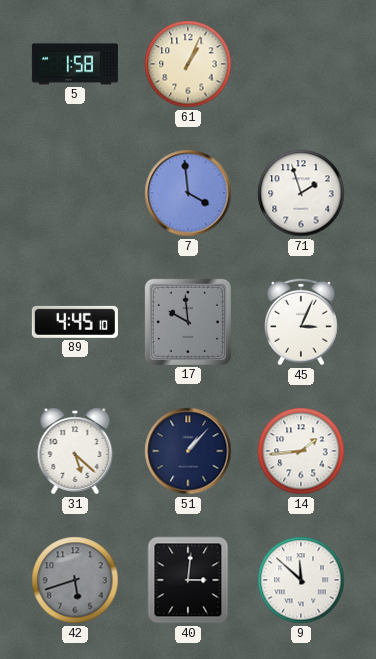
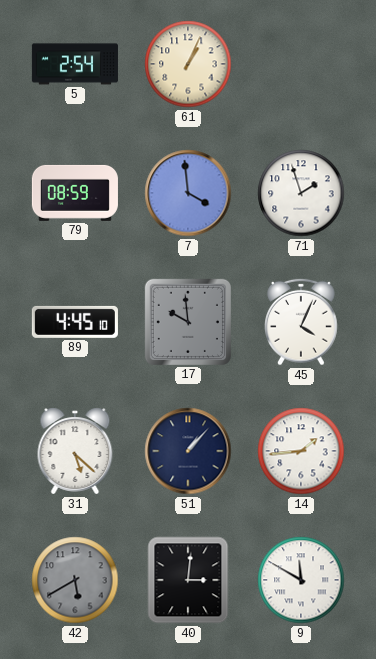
5: 1:58 -> 2:54 (75, 64)
79: none -> 08:59 (75, 193)
45: 3:04 -> 4:04 (302, 322)
42: 5:42 -> 5:40 (75, 580)
9: 11:52 -> 11:50 (301, 580)
